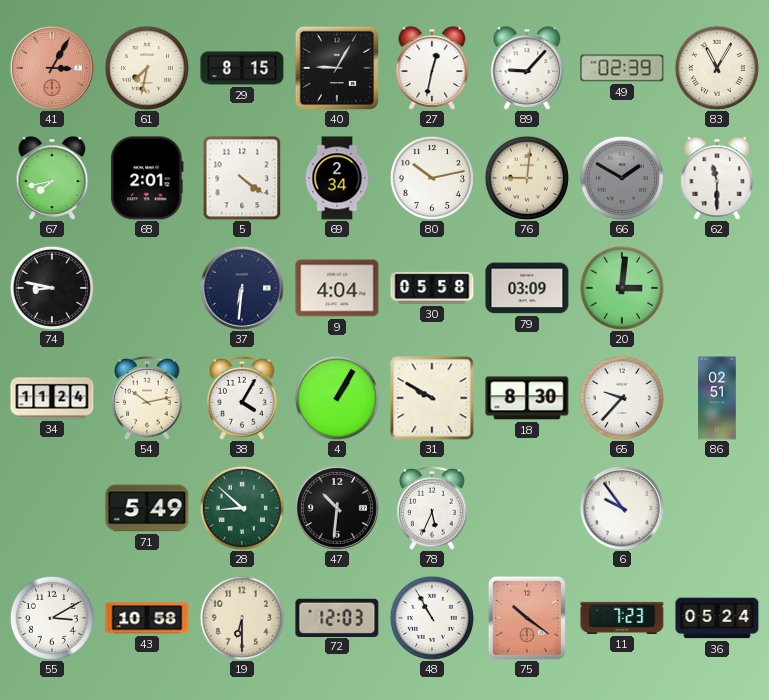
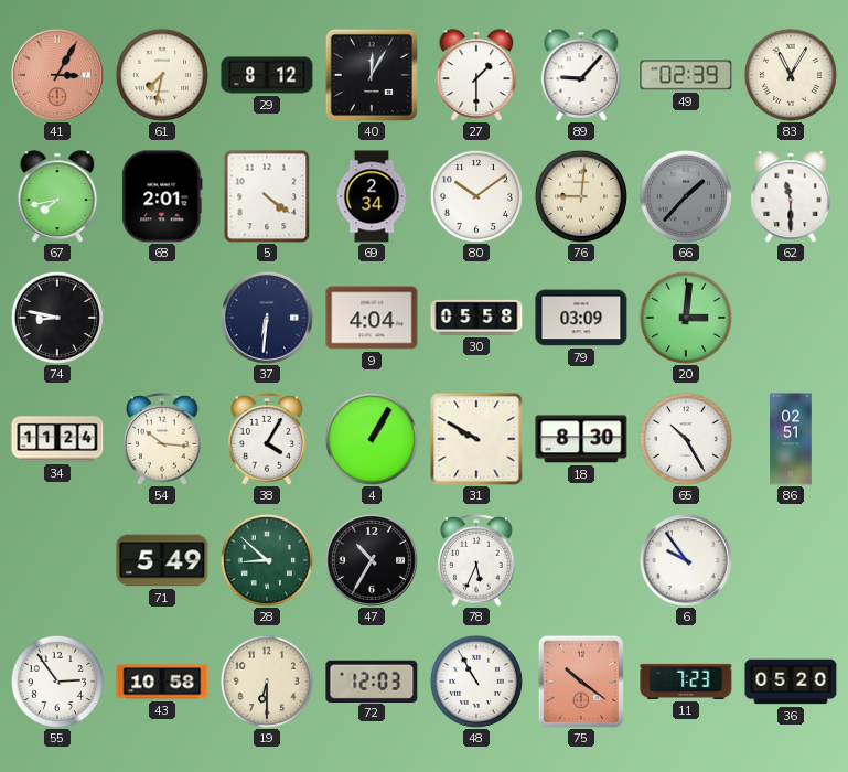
29: 8:15 -> 8:12 (267, 75)
40: 9:05 -> 12:05 (371, 74)
27: 12:32 -> 1:30 (476, 75)
80: 10:13 -> 10:09 (476, 196)
66: 1:50 -> 1:37 (686, 196)
54: 10:13 -> 10:16 (162, 440)
65: 9:37 -> 10:25 (686, 439)
47: 10:31 -> 10:35 (372, 560)
55: 3:10 -> 2:54 (57, 682)
36: 05:24 -> 05:20 (791, 682)
